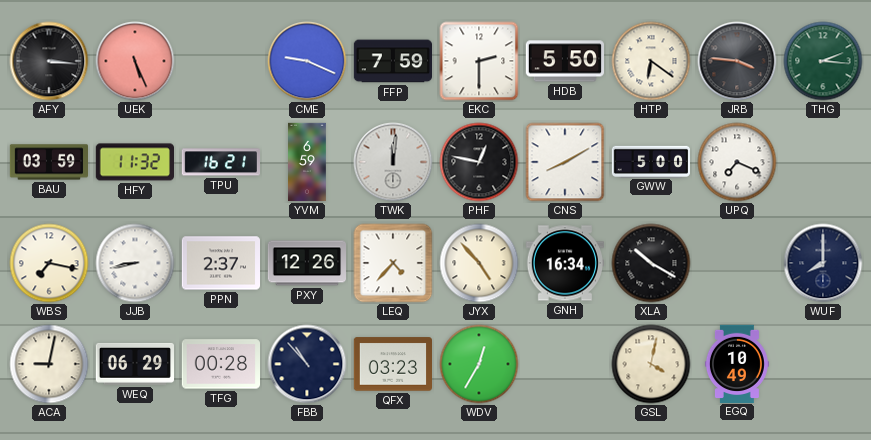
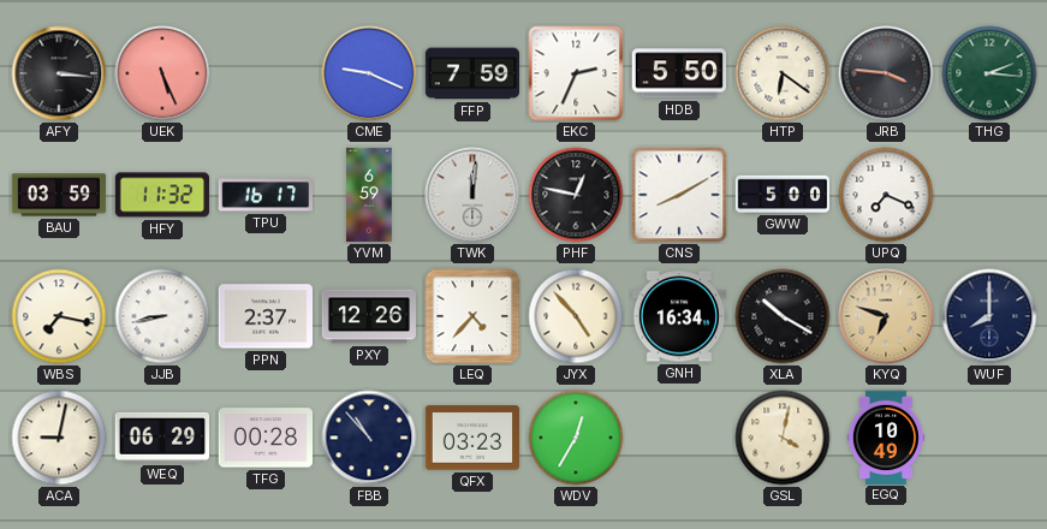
EKC: 2:30 -> 2:34 (576, 73)
TPU: 16:21 -> 16:17 (264, 195)
KYQ: none -> 6:48 (886, 316)
